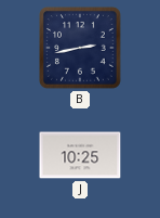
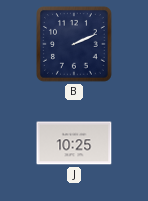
B: 2:43 -> 2:11 (75, 45)
